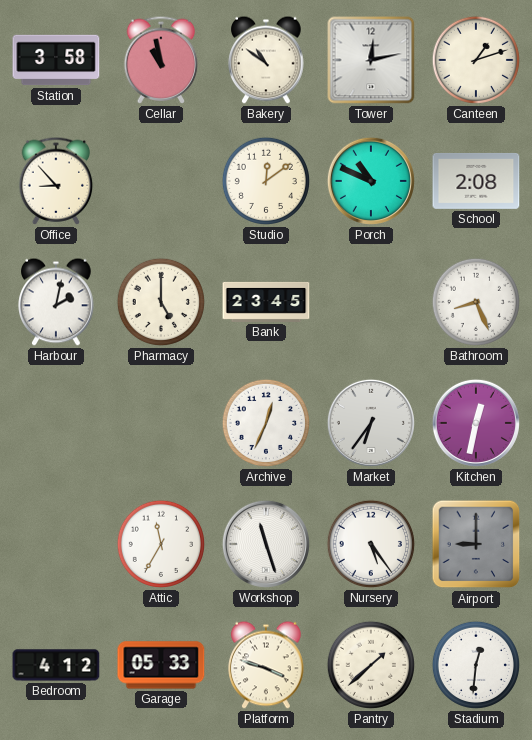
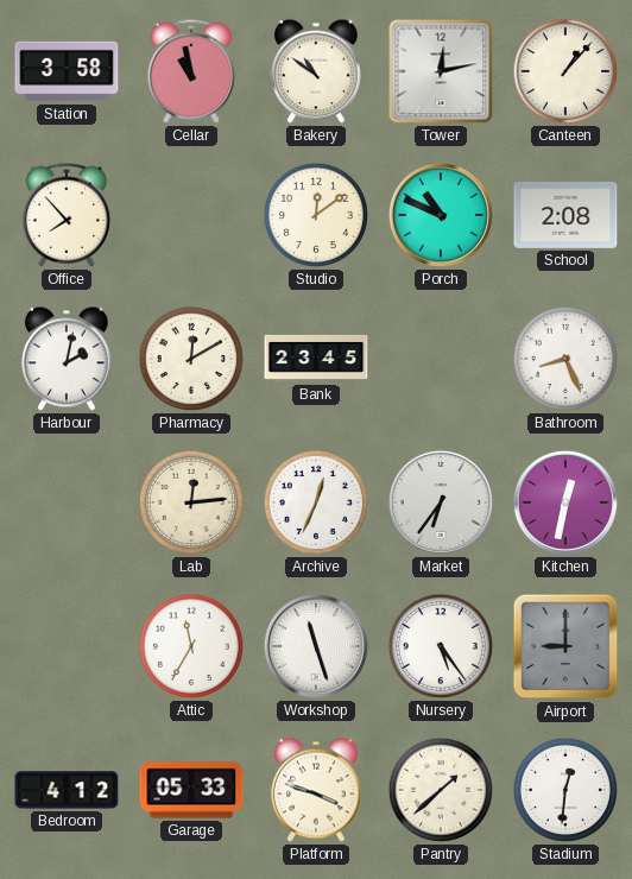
Canteen: 1:12 -> 1:07 (565, 71)
Office: 8:53 -> 7:53 (67, 215)
Pharmacy: 5:00 -> 12:10 (191, 359)
Lab: none -> 12:14 (191, 502)
